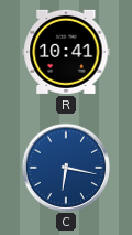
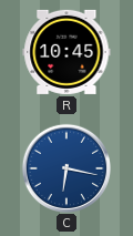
R: 10:41 -> 10:45 (66, 52)
